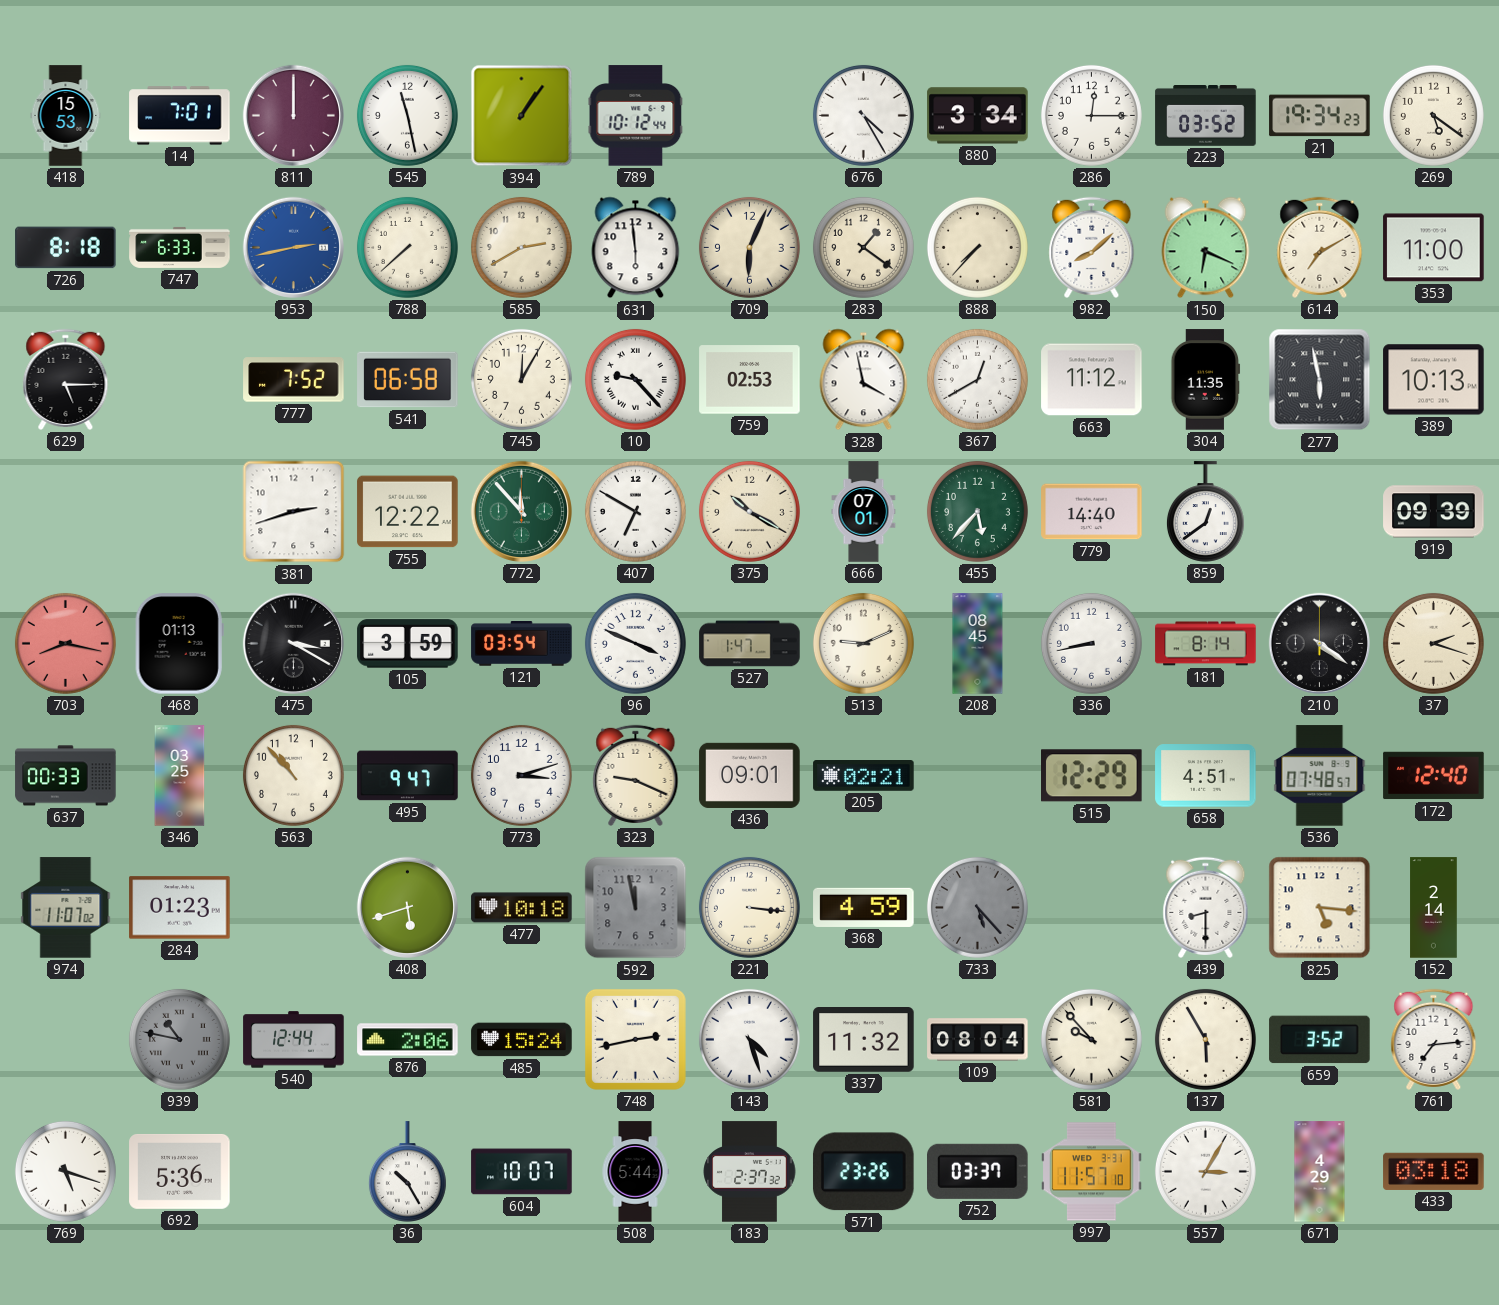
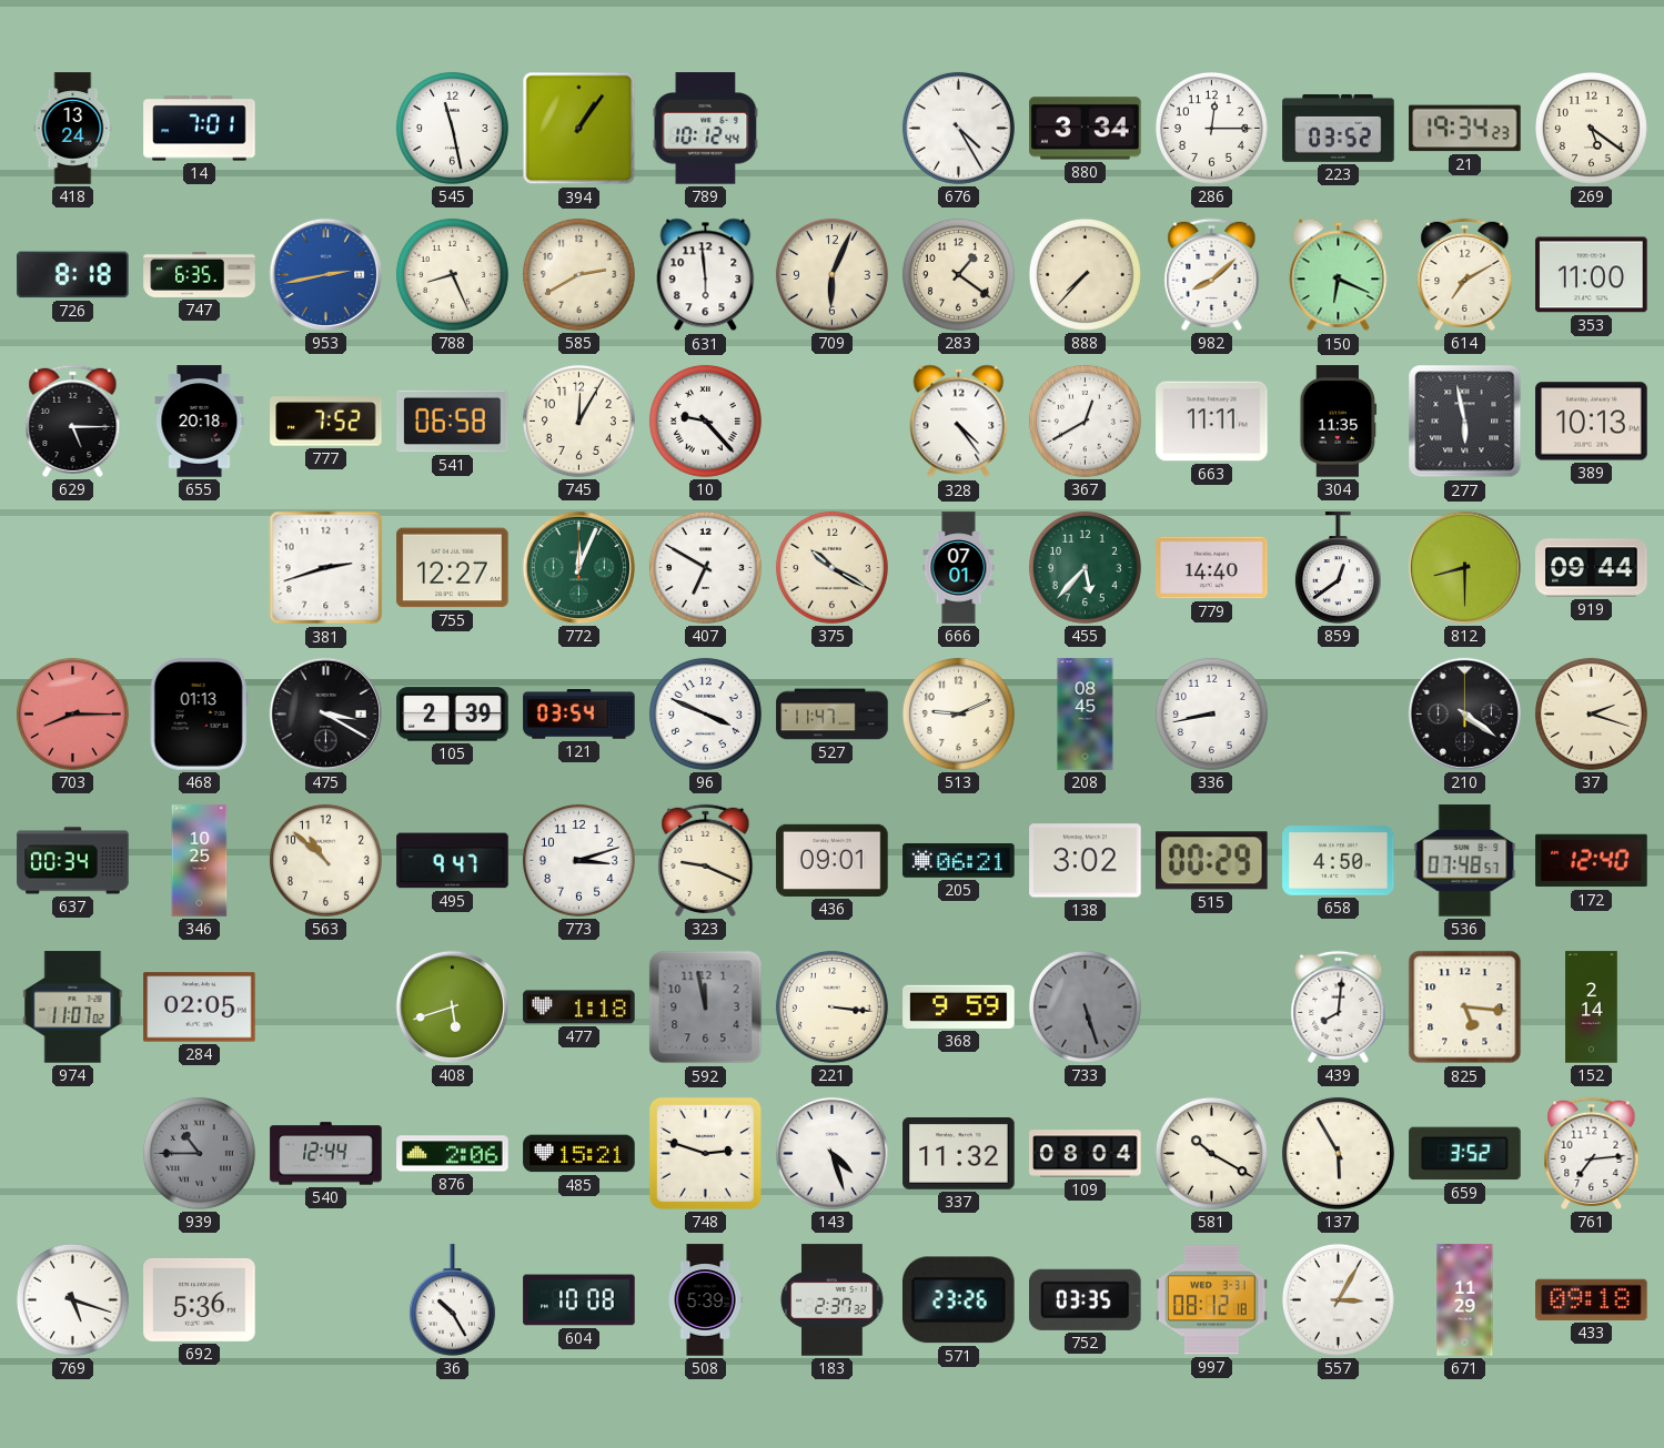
418: 15:53 -> 13:24 (73, 129)
811: 12:00 -> none (293, 115)
747: 6:33 -> 6:35 (200, 274)
788: 7:38 -> 8:26 (452, 274)
655: none -> 20:18 (200, 422)
759: 02:53 -> none (750, 380)
328: 3:58 -> 4:24 (959, 422)
663: 11:12 -> 11:11 (1212, 422)
755: 12:22 -> 12:27 (453, 568)
772: 11:53 -> 12:04 (578, 567)
812: none -> 8:30 (1464, 567)
919: 09:39 -> 09:44 (1592, 568)
703: 8:17 -> 8:15 (72, 713)
105: 3:59 -> 2:39 (453, 715)
527: 1:47 -> 11:47 (833, 715)
181: 8:14 -> none (1206, 644)
637: 00:33 -> 00:34 (73, 861)
346: 03:25 -> 10:25 (200, 861)
563: 10:53 -> 10:52 (325, 860)
205: 02:21 -> 06:21 (959, 861)
138: none -> 3:02 (1086, 861)
515: 12:29 -> 00:29 (1212, 861)
658: 4:51 -> 4:50 (1339, 861)
284: 01:23 -> 02:05 (200, 1007)
477: 10:18 -> 1:18 (579, 1007)
368: 4:59 -> 9:59 (959, 1006)
733: 5:23 -> 5:27 (1085, 1006)
439: 8:30 -> 8:01 (1339, 1006)
939: 10:47 -> 10:45 (199, 1153)
485: 15:24 -> 15:21 (579, 1154)
748: 2:43 -> 2:48 (705, 1153)
581: 9:53 -> 10:20 (1211, 1153)
604: 10:07 -> 10:08 (579, 1300)
508: 5:44 -> 5:39 (705, 1300)
752: 03:37 -> 03:35 (1086, 1299)
997: 11:57 -> 08:12 (1212, 1300)
671: 4:29 -> 11:29 (1465, 1300)
433: 03:18 -> 09:18 (1592, 1299)
